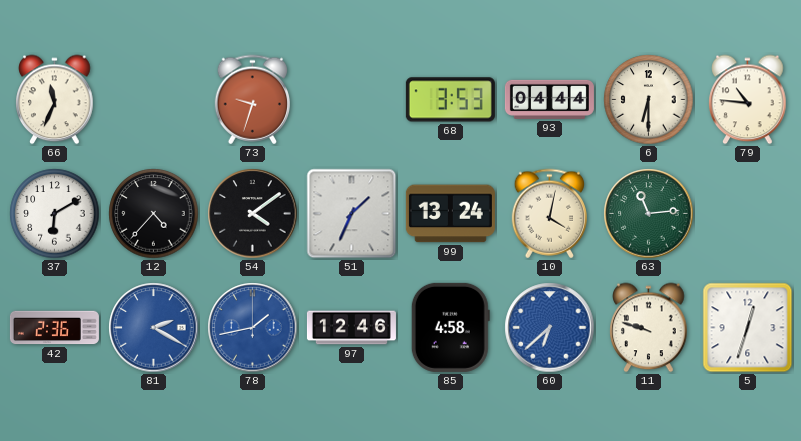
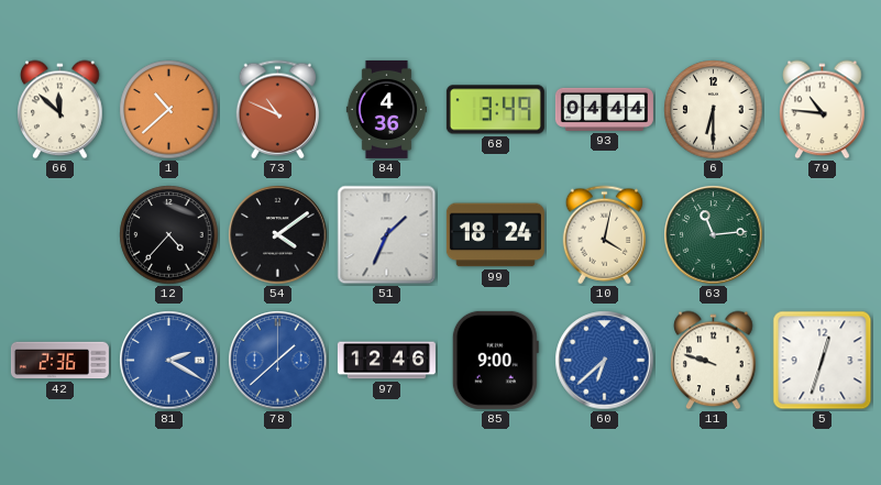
66: 11:34 -> 11:52 (60, 110)
1: none -> 10:38 (169, 110)
73: 9:33 -> 10:49 (277, 110)
84: none -> 4:36 (386, 109)
68: 3:53 -> 3:49 (495, 110)
37: 6:10 -> none (55, 214)
99: 13:24 -> 18:24 (495, 235)
78: 1:43 -> 1:38 (278, 361)
85: 4:58 -> 9:00 (495, 360)
